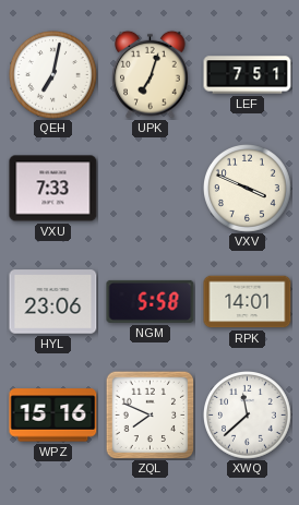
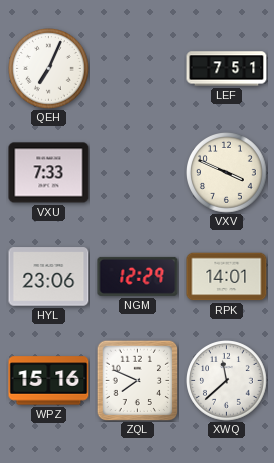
QEH: 7:02 -> 7:04 (49, 69)
UPK: 7:03 -> none (151, 74)
NGM: 5:58 -> 12:29 (138, 276)
